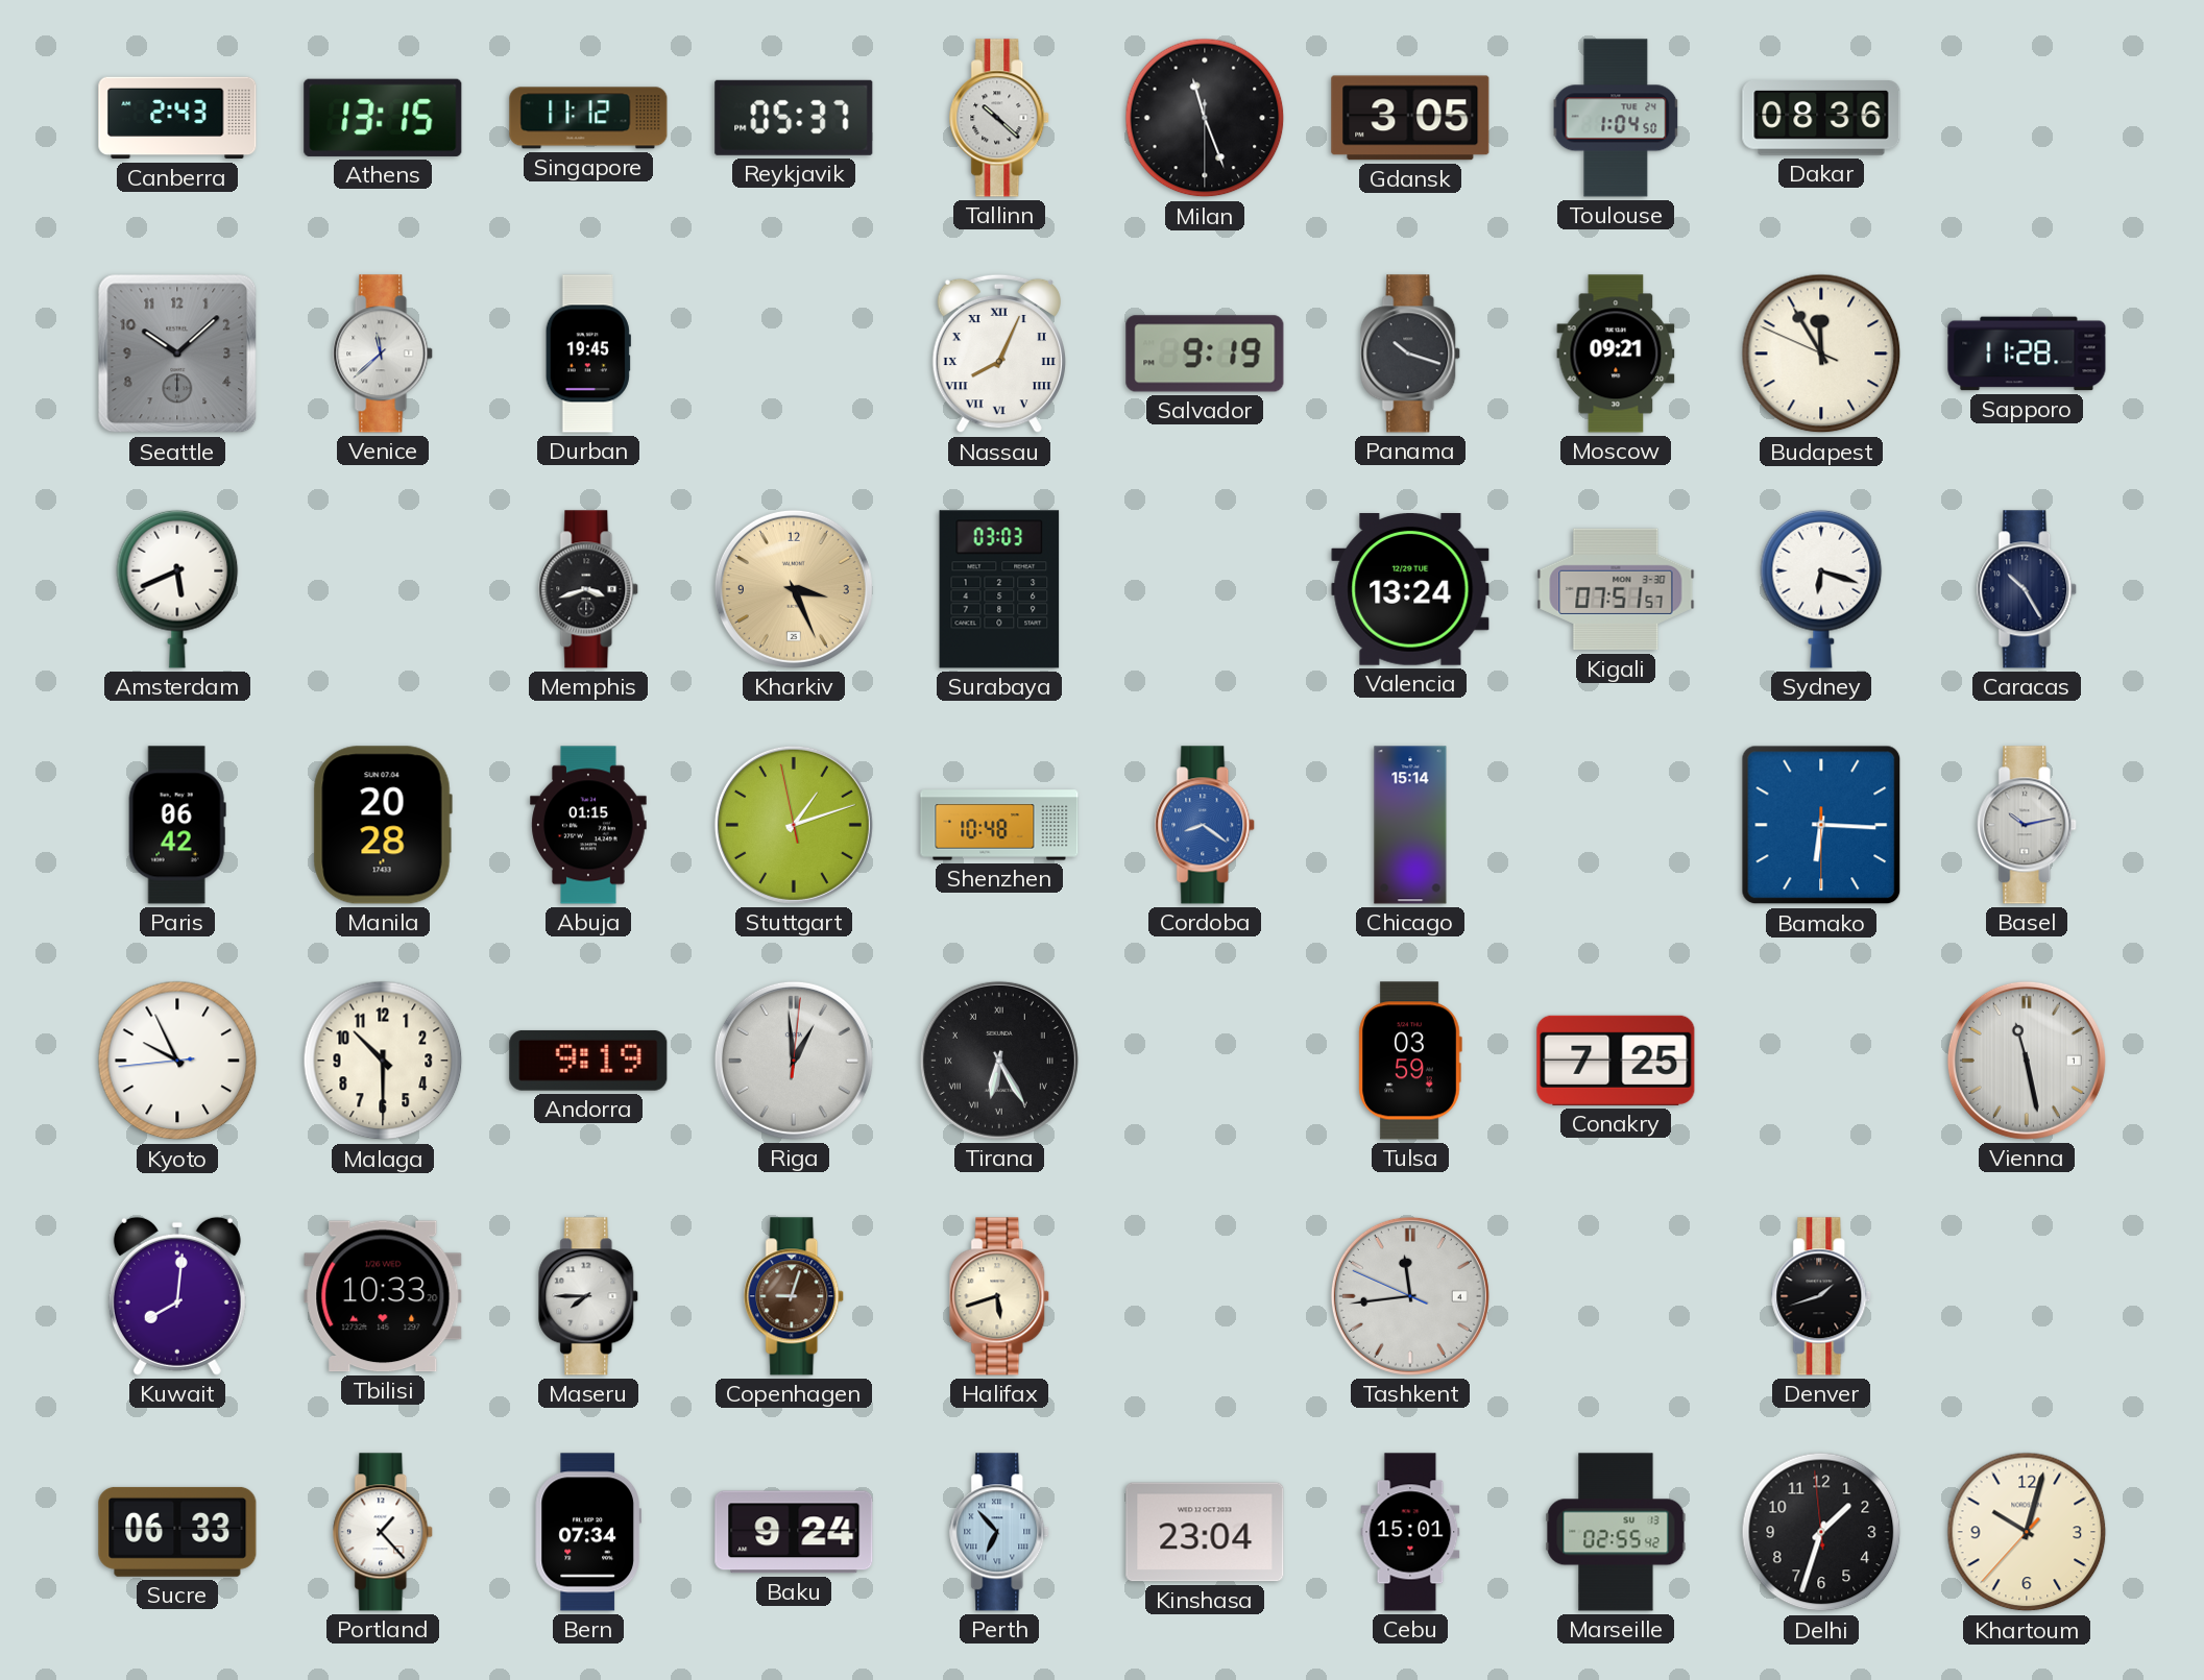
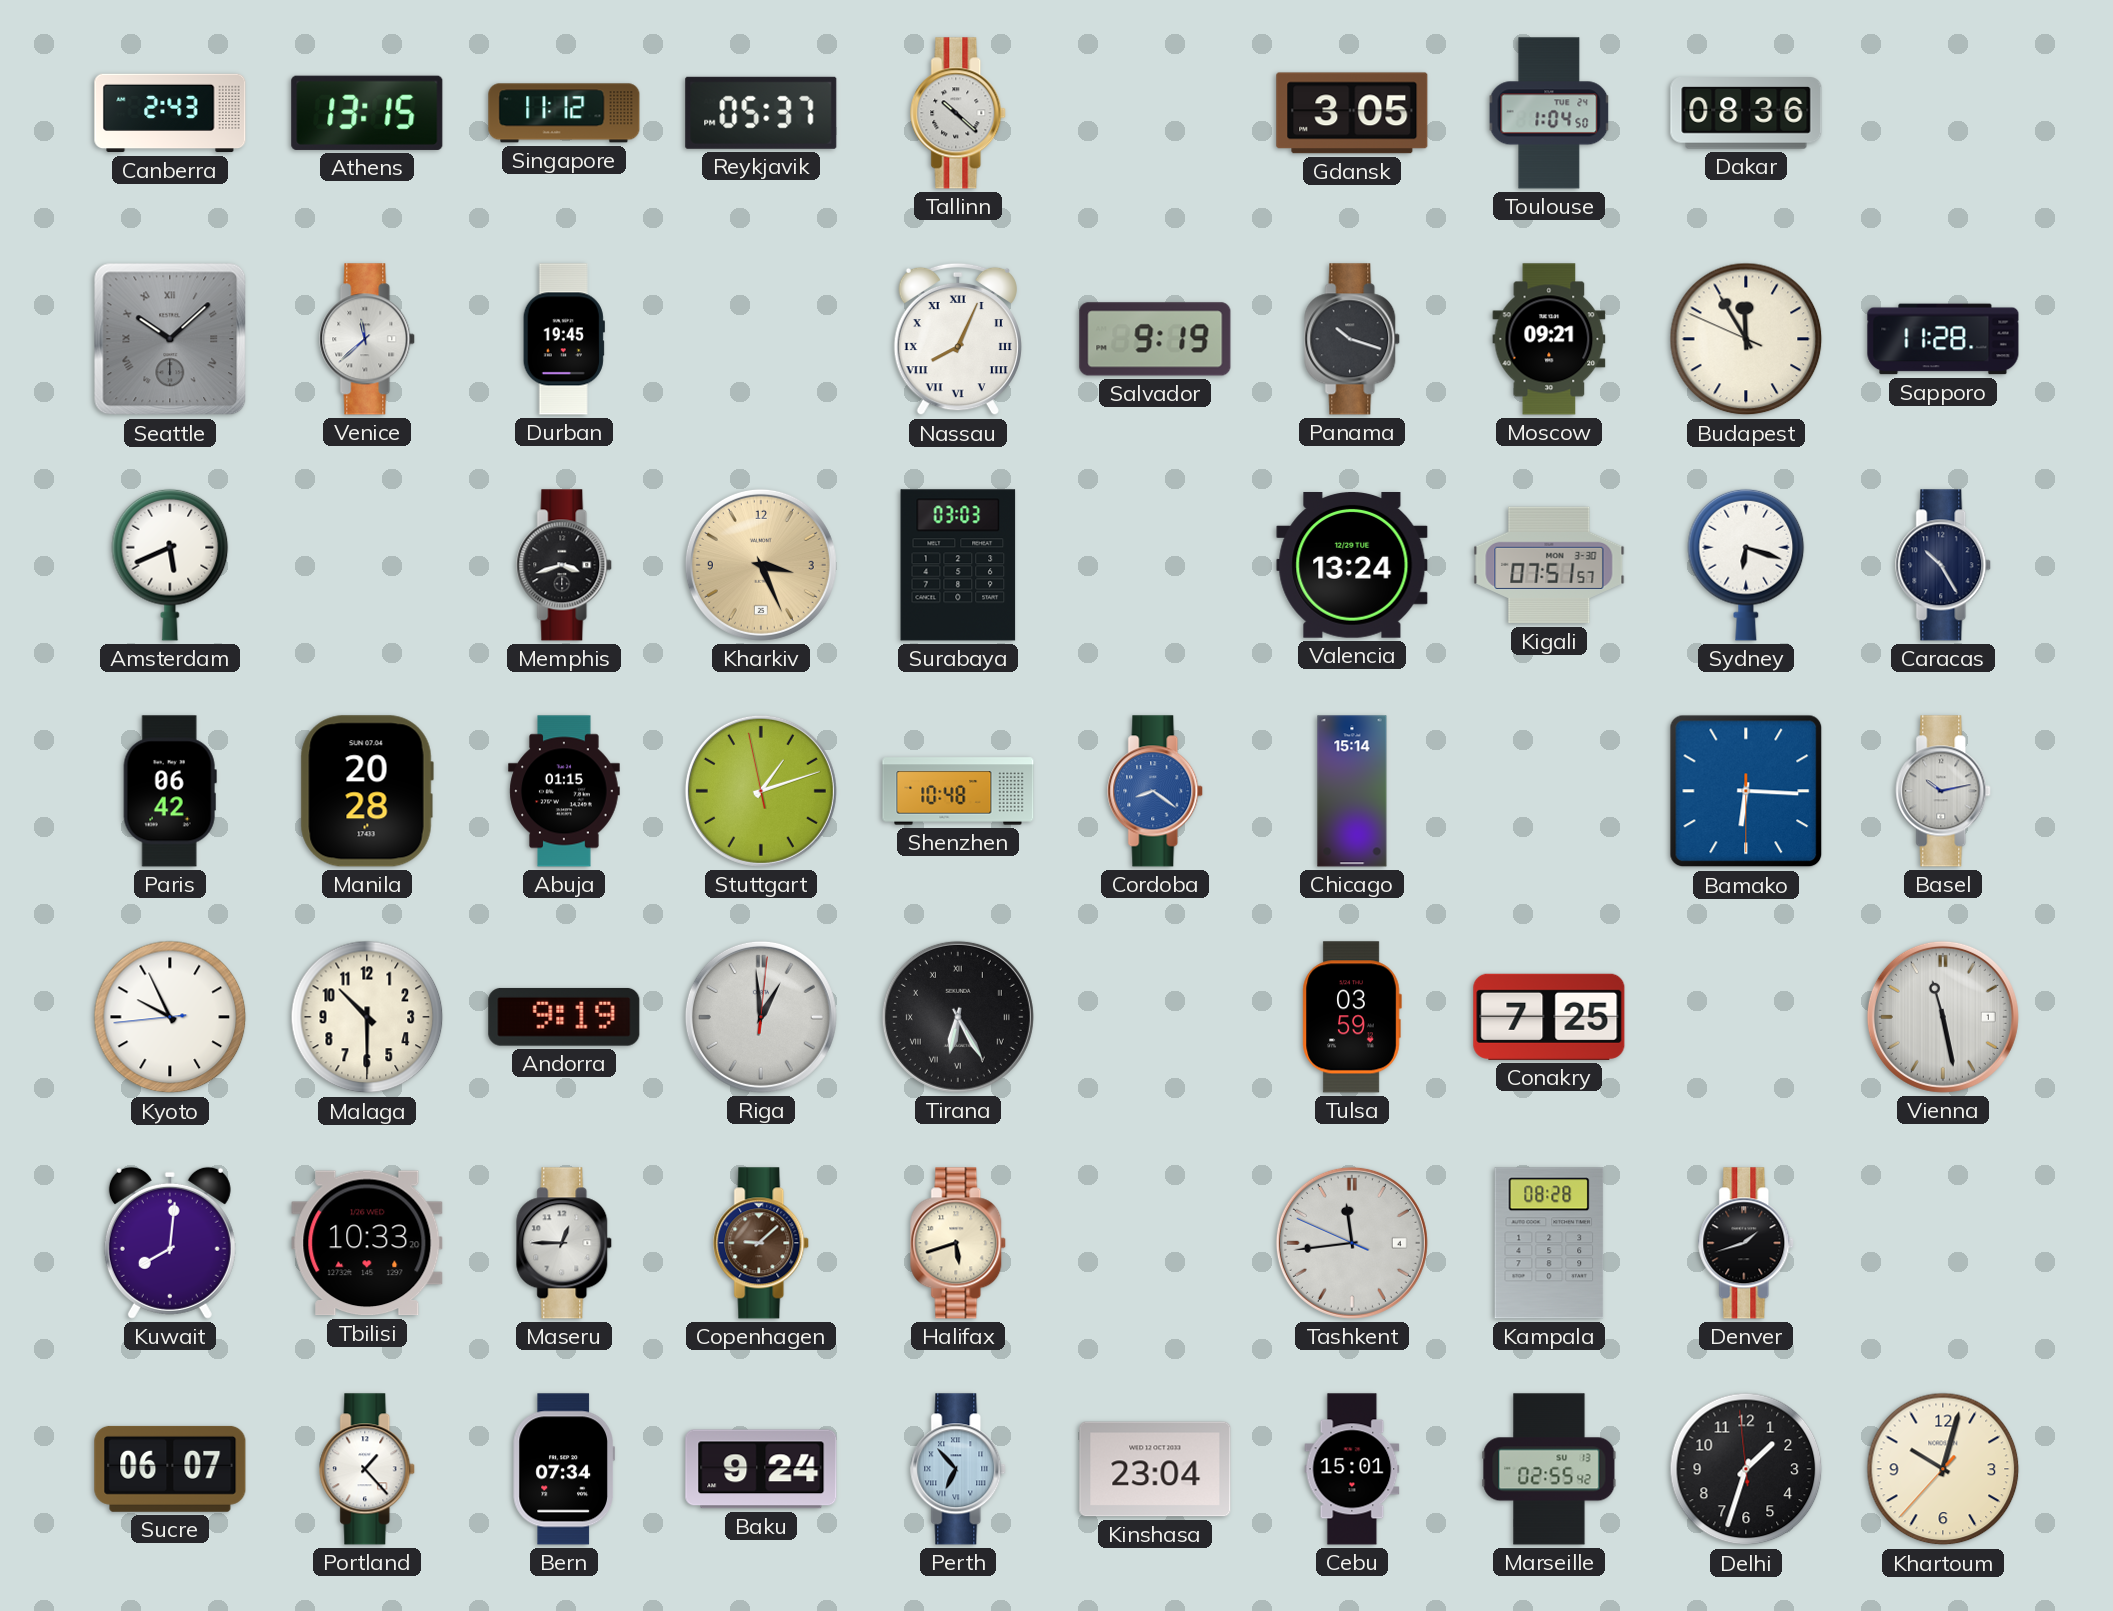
Milan: 11:26 -> none (1205, 118)
Seattle numerals: Arabic -> Roman (170, 339)
Maseru: 7:45 -> 12:45 (565, 1243)
Copenhagen: 9:03 -> 9:08 (762, 1243)
Kampala: none -> 08:28 (1549, 1243)
Sucre: 06:33 -> 06:07 (170, 1469)
